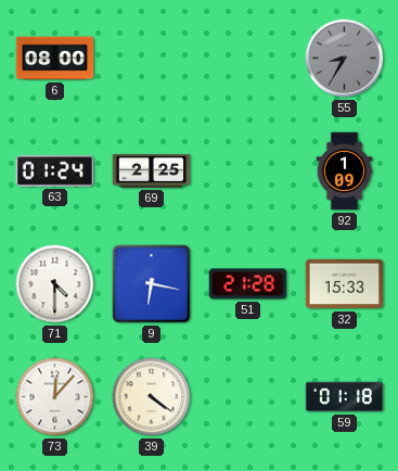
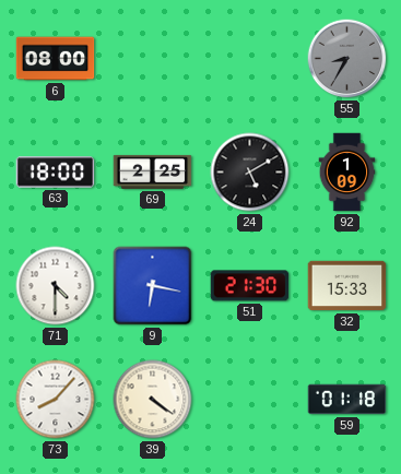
63: 01:24 -> 18:00 (56, 173)
24: none -> 5:10 (250, 173)
51: 21:28 -> 21:30 (250, 286)
73: 12:07 -> 8:07 (56, 400)
